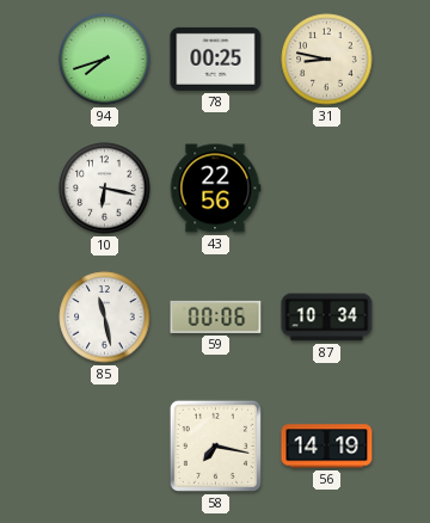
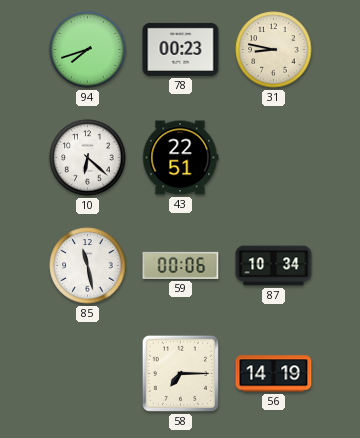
78: 00:25 -> 00:23 (181, 49)
10: 6:17 -> 6:22 (88, 158)
43: 22:56 -> 22:51 (180, 158)
58: 7:17 -> 7:15 (180, 373)
